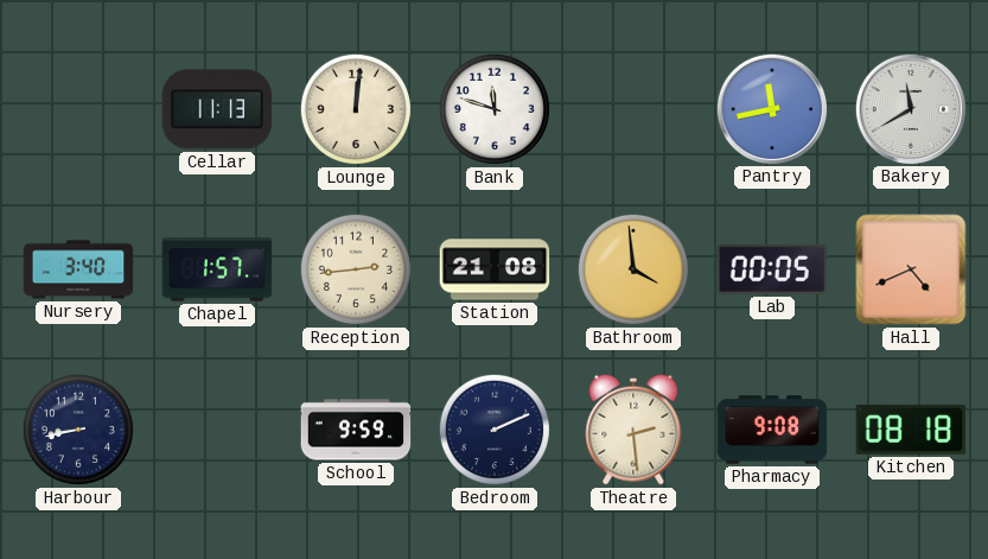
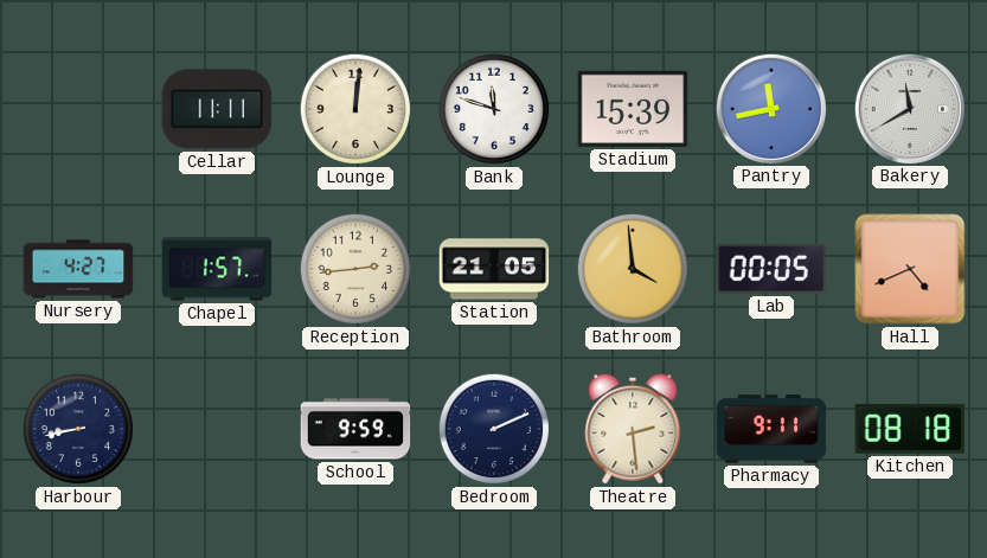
Cellar: 11:13 -> 11:11 (217, 109)
Stadium: none -> 15:39 (633, 109)
Nursery: 3:40 -> 4:27 (78, 269)
Station: 21:08 -> 21:05 (494, 269)
Pharmacy: 9:08 -> 9:11 (771, 429)
